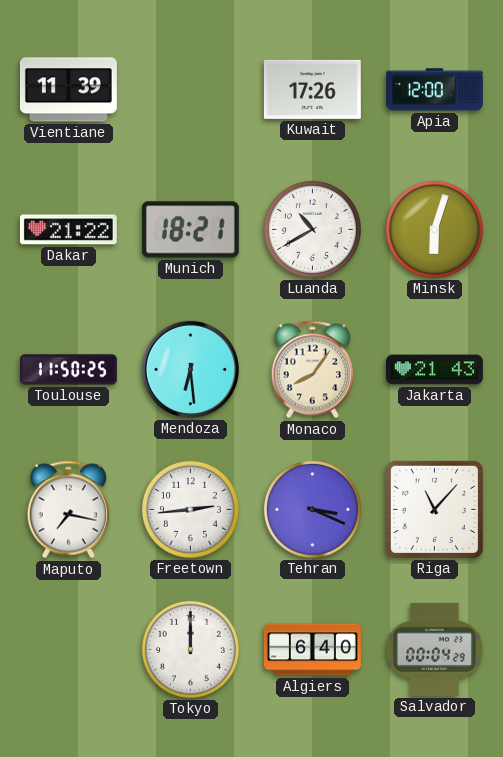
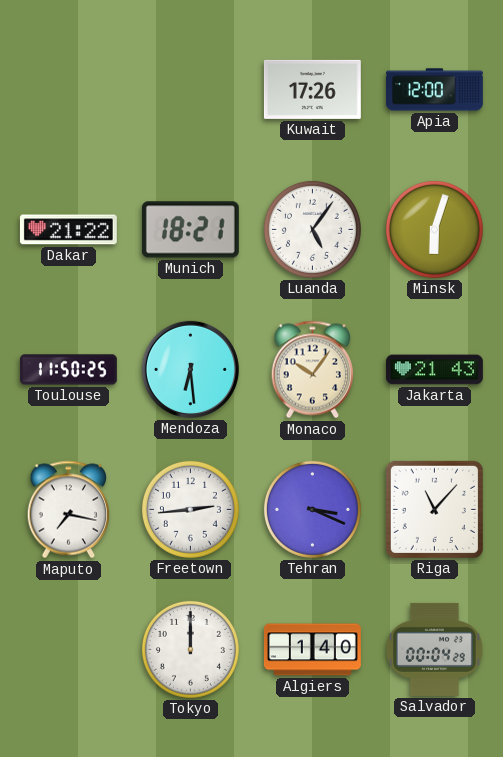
Vientiane: 11:39 -> none (68, 90)
Luanda: 10:40 -> 5:06 (312, 229)
Monaco: 8:06 -> 10:06 (312, 370)
Algiers: 6:40 -> 1:40 (312, 650)
